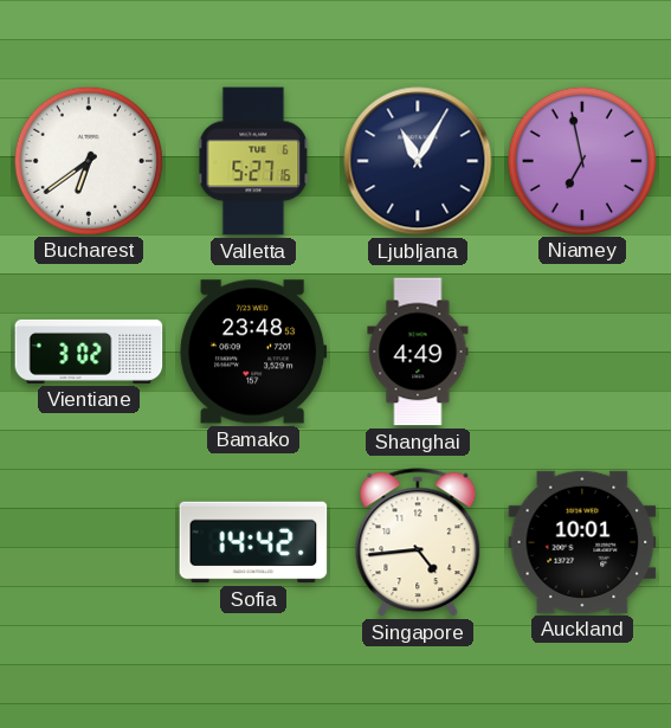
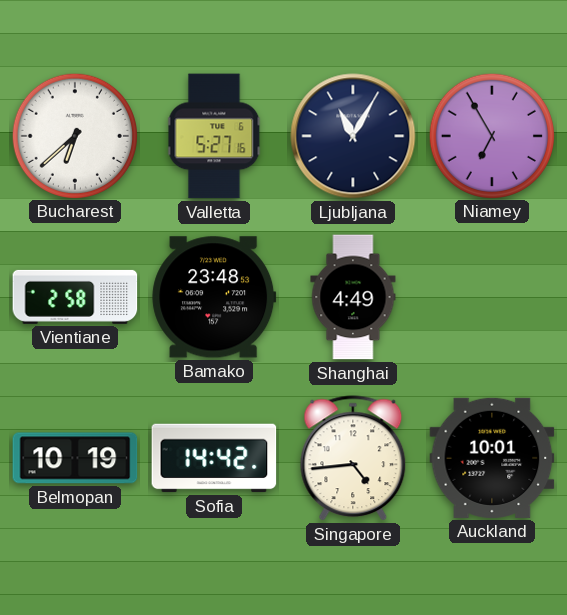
Bucharest: 6:39 -> 6:38 (74, 135)
Niamey: 6:58 -> 6:55 (491, 135)
Vientiane: 3:02 -> 2:58 (75, 297)
Belmopan: none -> 10:19 (75, 458)
